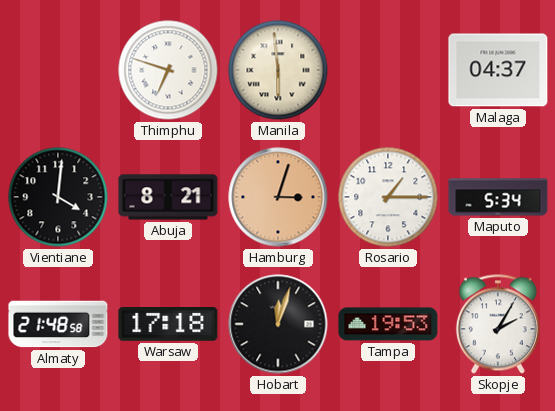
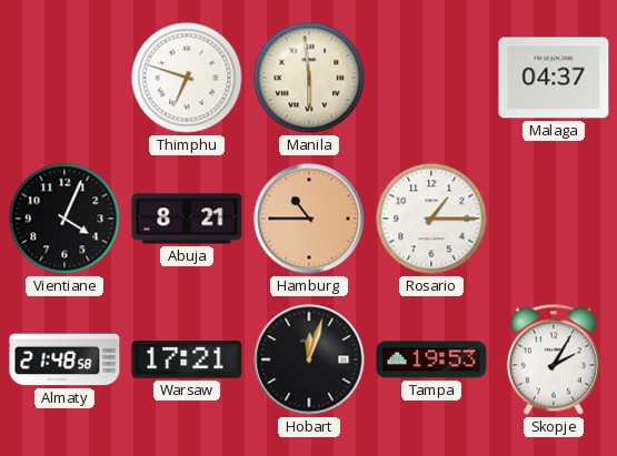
Vientiane: 4:01 -> 4:04 (64, 219)
Hamburg: 3:03 -> 10:45 (309, 219)
Maputo: 5:34 -> none (498, 197)
Warsaw: 17:18 -> 17:21 (187, 361)
